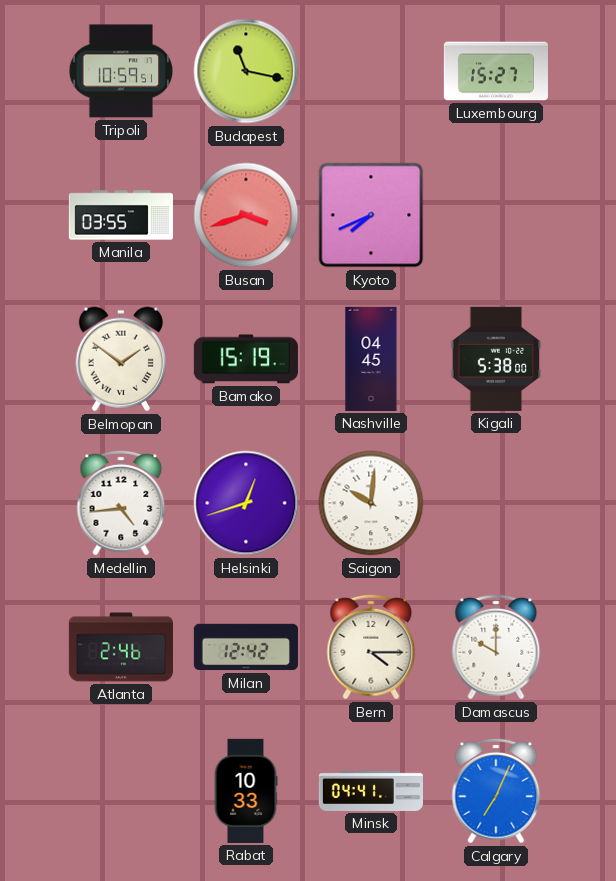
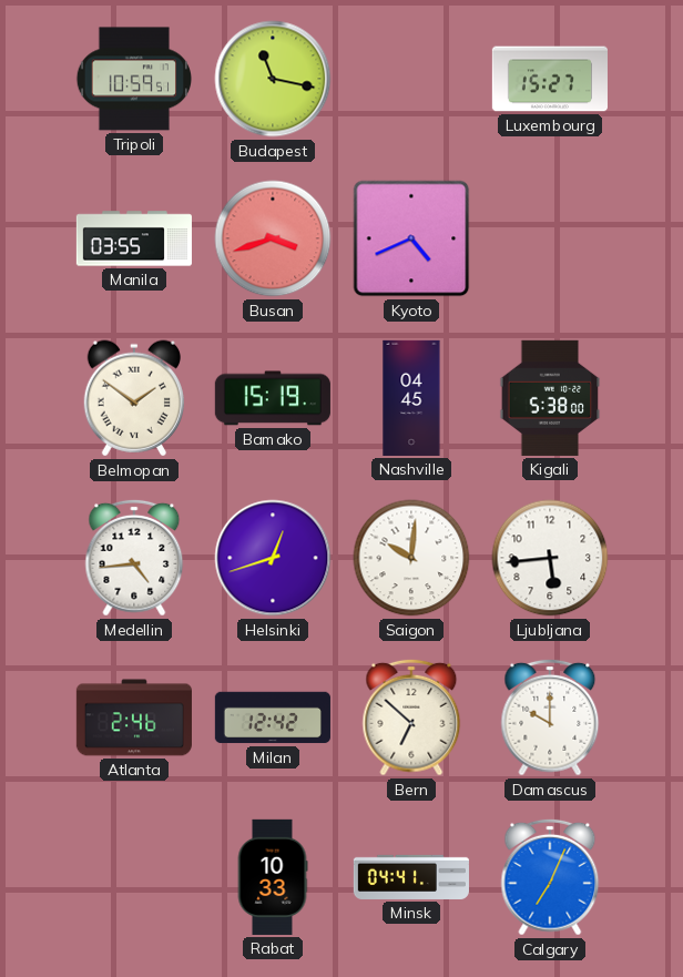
Kyoto: 7:41 -> 4:41 (411, 238)
Ljubljana: none -> 5:44 (550, 558)
Bern: 4:15 -> 6:52 (411, 718)
